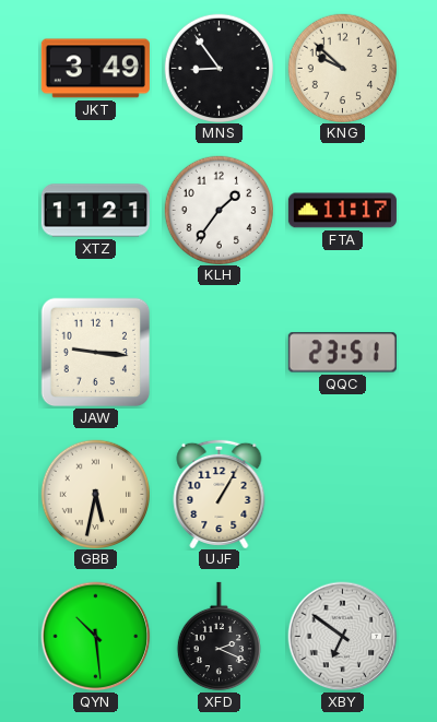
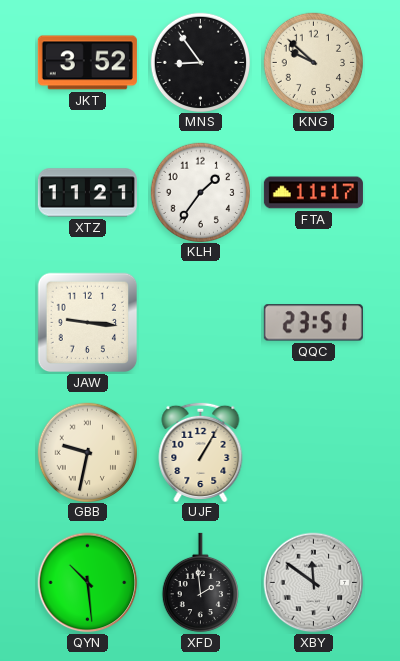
JKT: 3:49 -> 3:52 (87, 63)
GBB: 5:32 -> 9:32 (87, 452)
XFD: 2:19 -> 1:59 (200, 583)
XBY: 6:51 -> 11:51 (314, 583)
